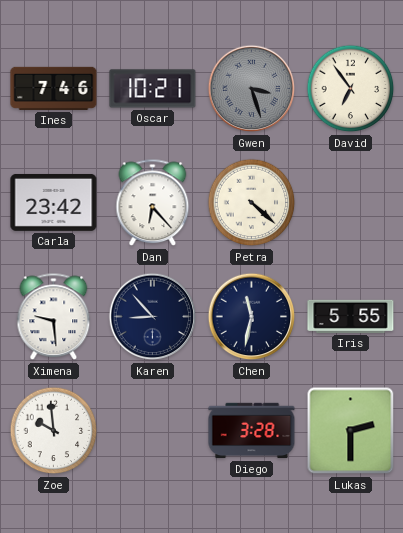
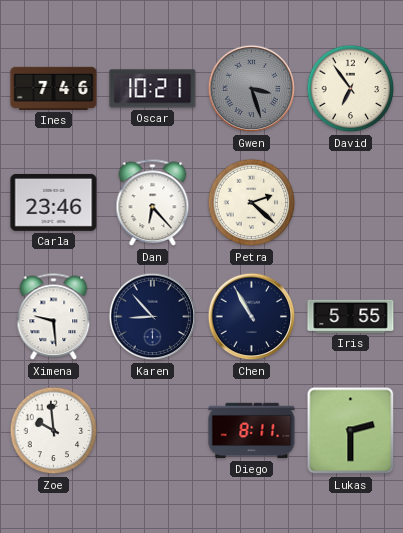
Carla: 23:42 -> 23:46 (54, 202)
Petra: 4:22 -> 2:22 (252, 203)
Chen: 11:32 -> 10:55 (252, 317)
Diego: 3:28 -> 8:11 (252, 431)
